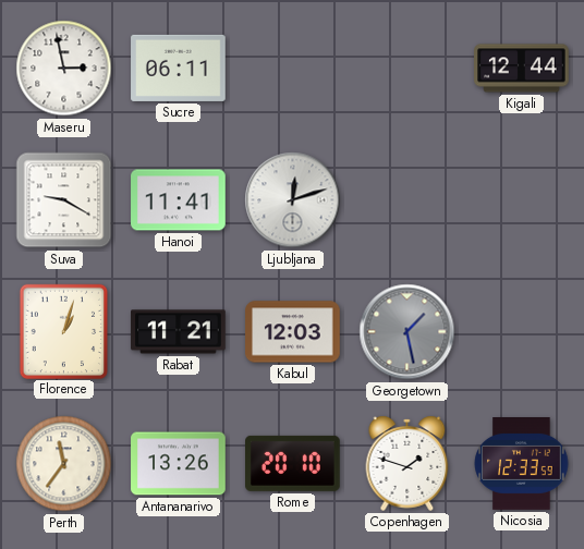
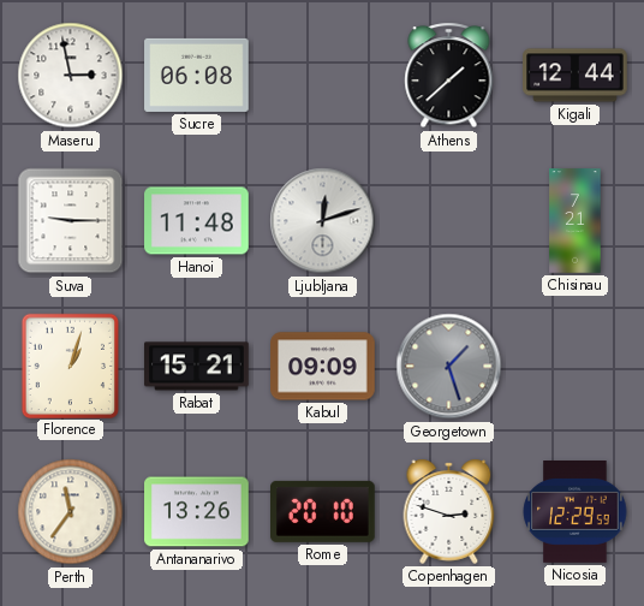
Sucre: 06:11 -> 06:08 (197, 75)
Athens: none -> 1:38 (449, 76)
Suva: 9:20 -> 9:15 (71, 221)
Hanoi: 11:41 -> 11:48 (197, 221)
Chisinau: none -> 7:21 (576, 221)
Rabat: 11:21 -> 15:21 (197, 367)
Kabul: 12:03 -> 09:09 (323, 367)
Georgetown: 1:28 -> 1:27 (449, 367)
Copenhagen: 1:48 -> 2:48 (449, 511)
Nicosia: 12:33 -> 12:29 (576, 512)
